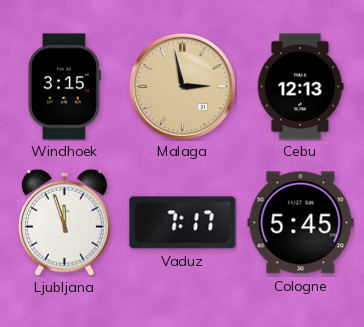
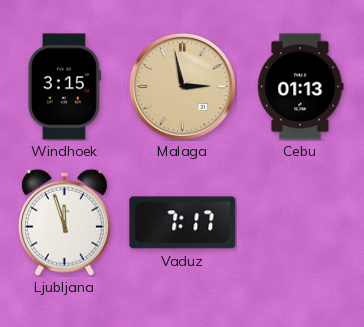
Cebu: 12:13 -> 01:13 (301, 87)
Cologne: 5:45 -> none (301, 223)
